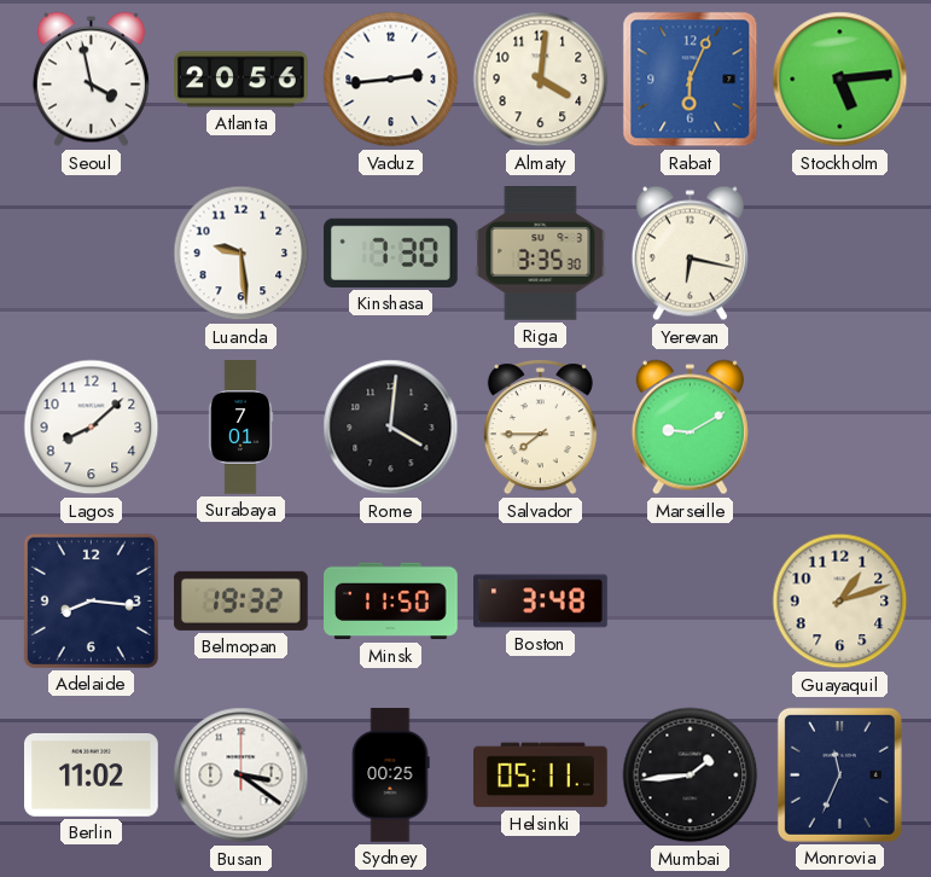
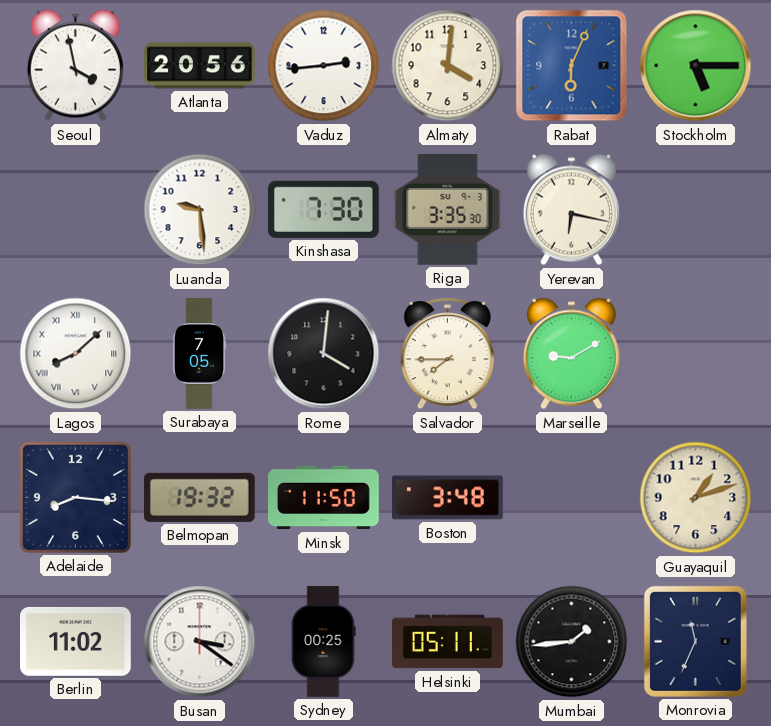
Stockholm: 5:14 -> 5:15 (696, 66)
Lagos numerals: Arabic -> Roman (76, 354)
Surabaya: 7:01 -> 7:05 (199, 354)
